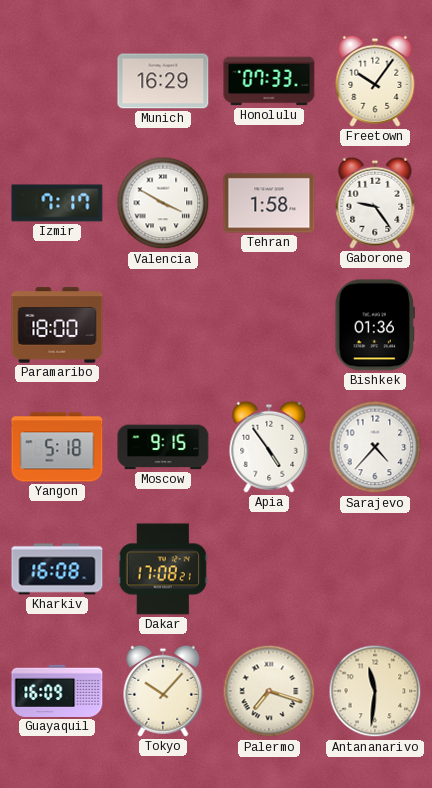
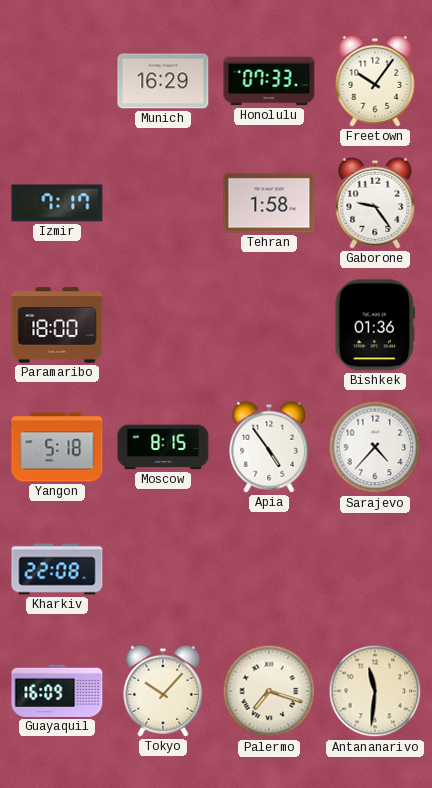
Valencia: 3:50 -> none (163, 203)
Moscow: 9:15 -> 8:15 (163, 447)
Kharkiv: 16:08 -> 22:08 (57, 569)
Dakar: 17:08 -> none (163, 569)
